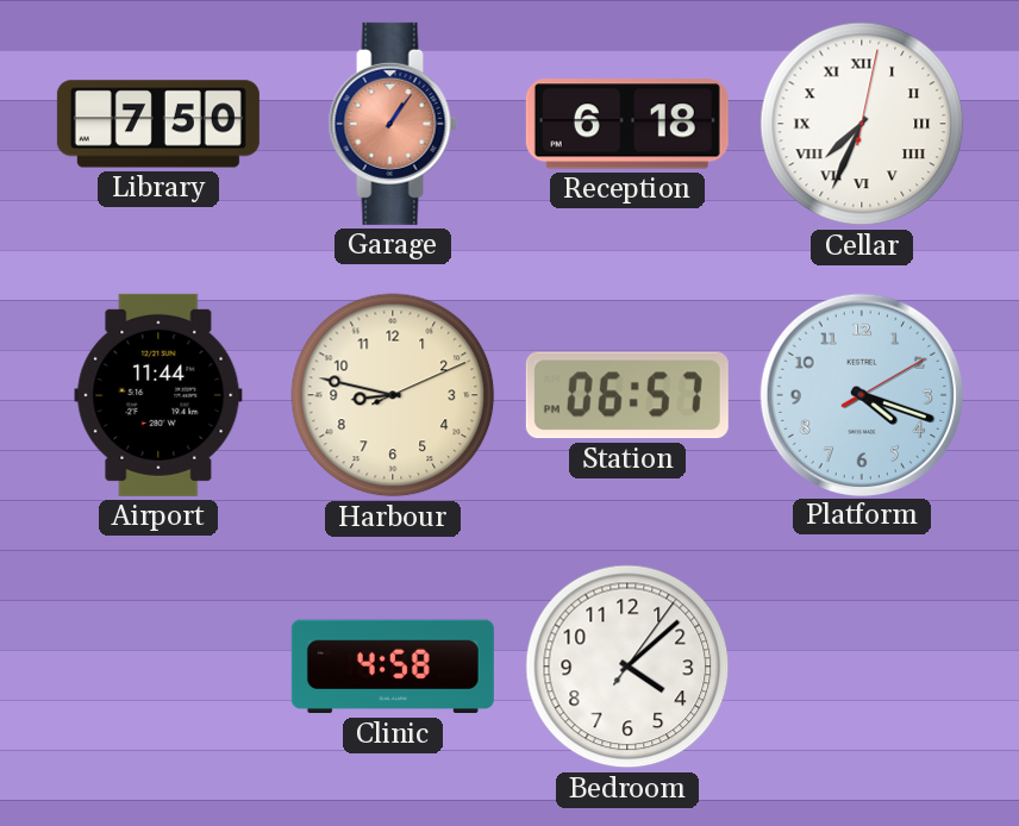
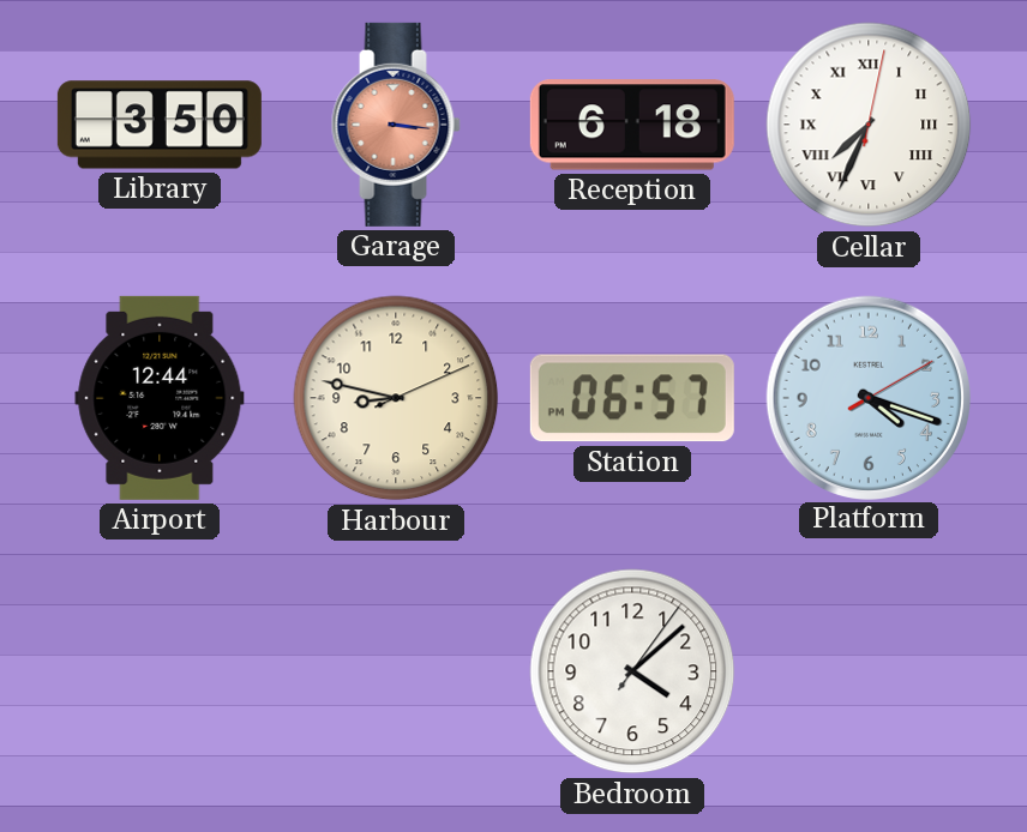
Library: 7:50 -> 3:50 (160, 125)
Garage: 1:06 -> 3:16 (396, 125)
Airport: 11:44 -> 12:44 (160, 398)
Clinic: 4:58 -> none (393, 667)
